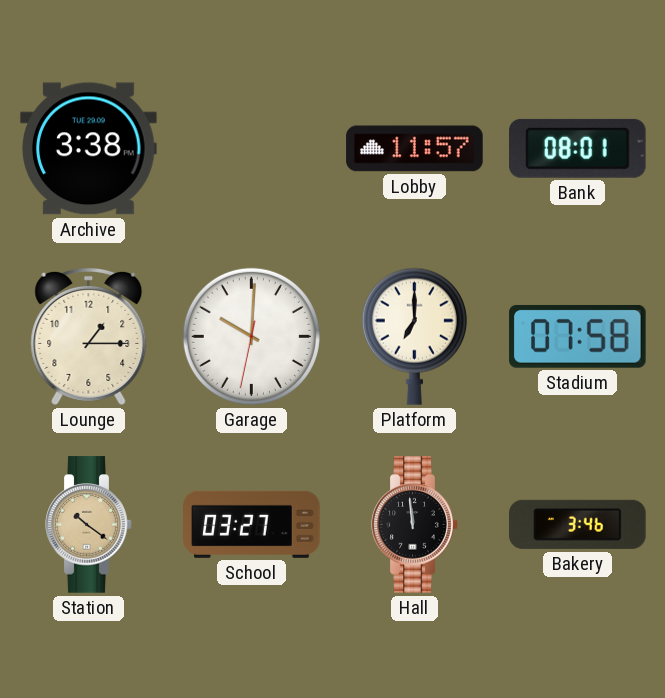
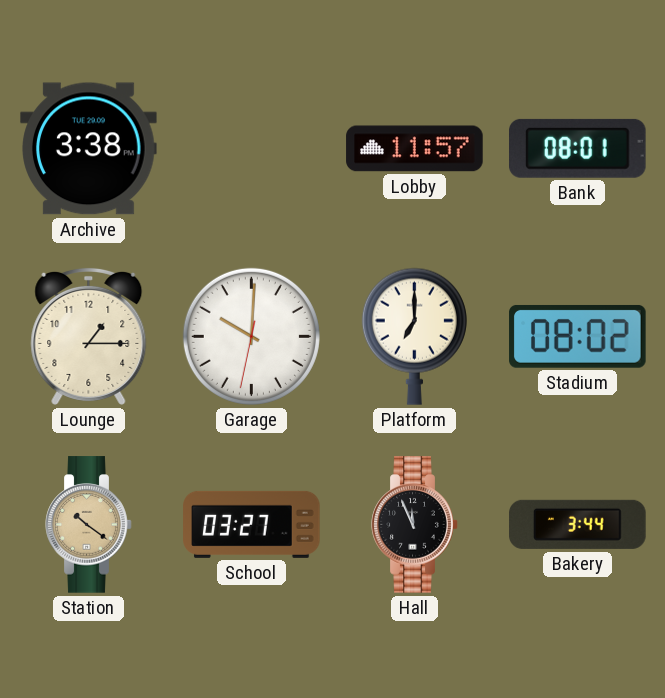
Stadium: 07:58 -> 08:02 (578, 336)
Hall: 11:59 -> 11:56 (415, 525)
Bakery: 3:46 -> 3:44 (578, 524)
